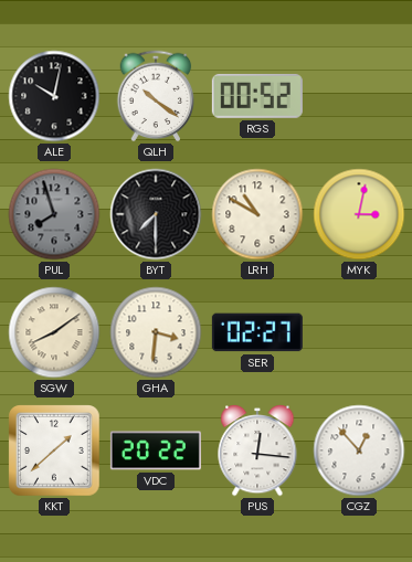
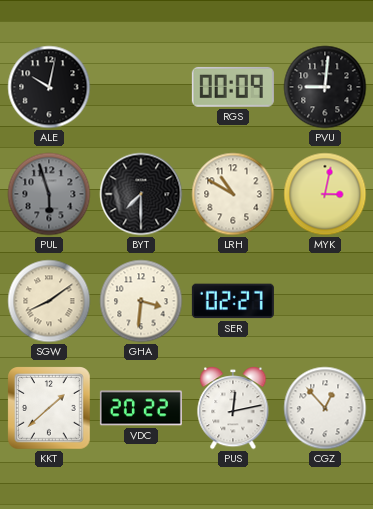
QLH: 10:21 -> none (156, 96)
RGS: 00:52 -> 00:09 (233, 87)
PVU: none -> 9:01 (325, 87)
PUL: 7:57 -> 5:57 (49, 194)
PUS: 12:16 -> 12:13 (233, 409)
